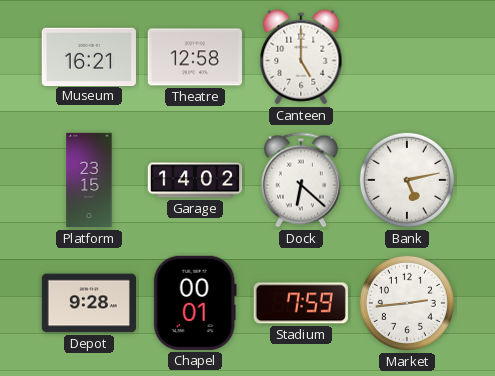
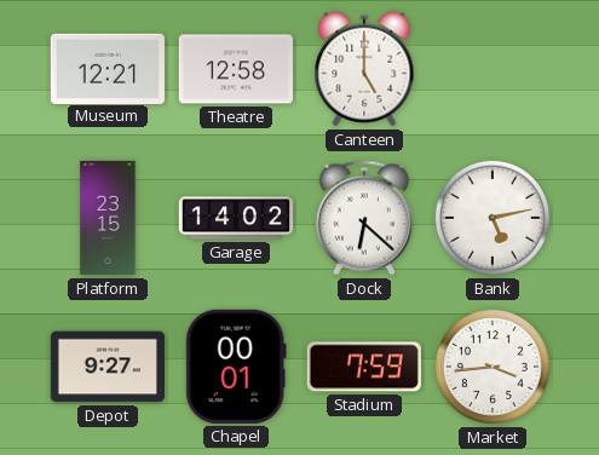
Museum: 16:21 -> 12:21 (108, 68)
Depot: 9:28 -> 9:27 (106, 367)
Market: 2:44 -> 3:44 (493, 367)
